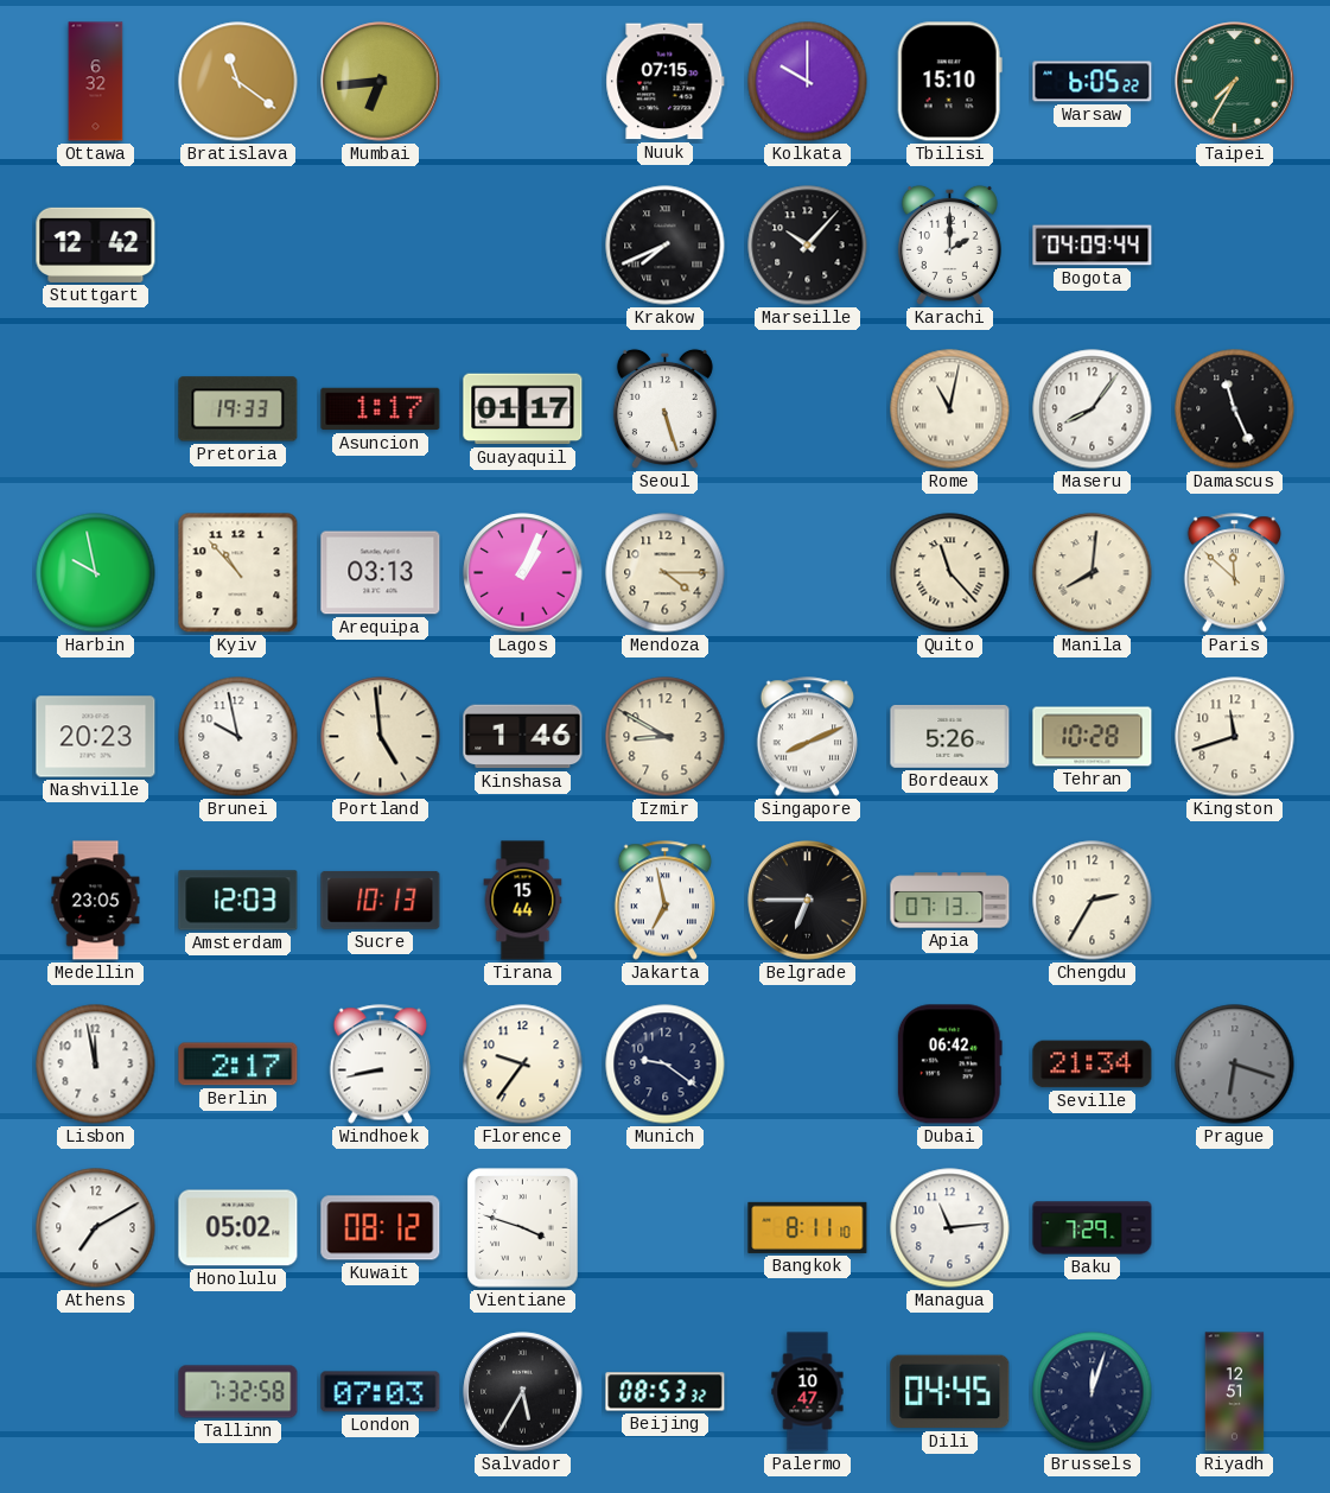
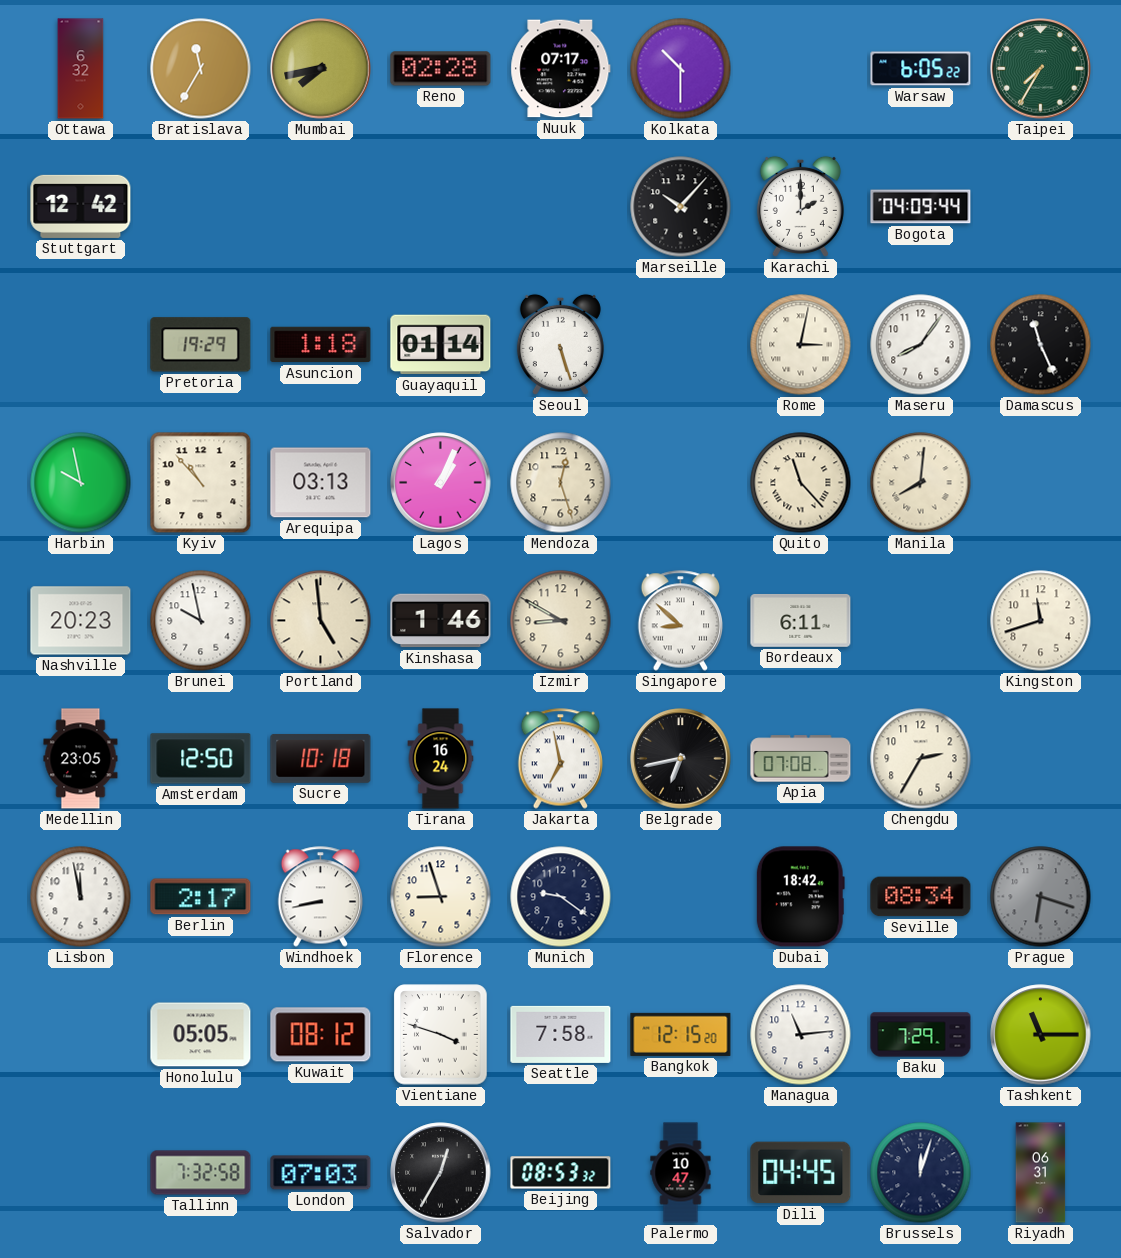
Bratislava: 11:21 -> 11:35 (201, 69)
Mumbai: 6:44 -> 7:43 (321, 69)
Reno: none -> 02:28 (441, 69)
Nuuk: 07:15 -> 07:17 (561, 69)
Kolkata: 10:00 -> 10:30 (681, 69)
Tbilisi: 15:10 -> none (949, 82)
Krakow: 7:41 -> none (666, 246)
Pretoria: 19:33 -> 19:29 (201, 345)
Asuncion: 1:17 -> 1:18 (321, 345)
Guayaquil: 01:17 -> 01:14 (441, 345)
Rome: 11:02 -> 3:02 (801, 345)
Mendoza: 4:15 -> 12:27 (561, 483)
Paris: 11:52 -> none (1235, 573)
Singapore: 8:11 -> 8:52 (681, 621)
Bordeaux: 5:26 -> 6:11 (801, 620)
Tehran: 10:28 -> none (1093, 737)
Amsterdam: 12:03 -> 12:50 (201, 759)
Sucre: 10:13 -> 10:18 (321, 758)
Tirana: 15:44 -> 16:24 (441, 759)
Belgrade: 6:45 -> 6:43 (681, 759)
Apia: 07:13 -> 07:08 (801, 759)
Florence: 9:36 -> 8:57 (441, 897)
Dubai: 06:42 -> 18:42 (800, 897)
Seville: 21:34 -> 08:34 (921, 897)
Athens: 7:10 -> none (96, 1228)
Honolulu: 05:02 -> 05:05 (201, 1035)
Seattle: none -> 7:58 (561, 1034)
Bangkok: 8:11 -> 12:15 (681, 1034)
Tashkent: none -> 11:15 (1041, 1035)
Salvador: 5:35 -> 12:35 (441, 1173)
Riyadh: 12:51 -> 06:31 (1041, 1173)
